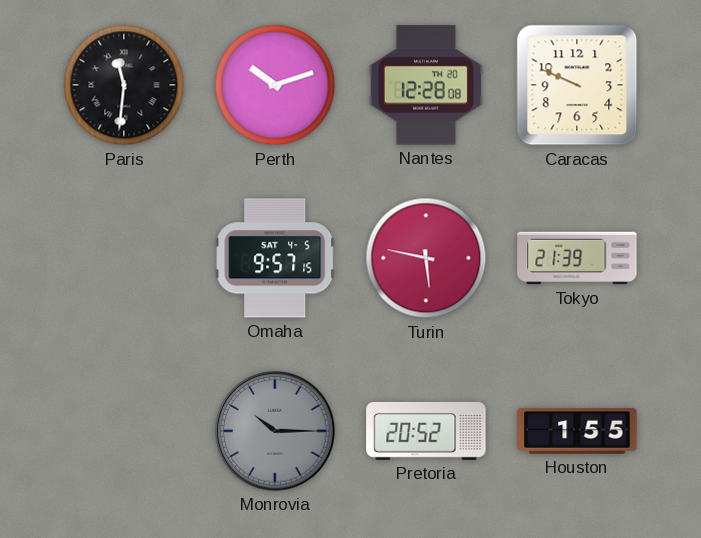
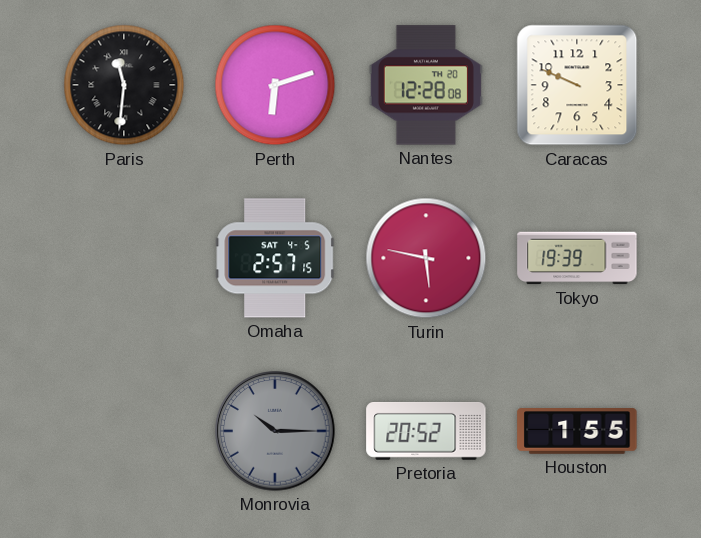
Perth: 10:12 -> 6:12 (275, 85)
Omaha: 9:57 -> 2:57 (275, 258)
Tokyo: 21:39 -> 19:39 (577, 258)
